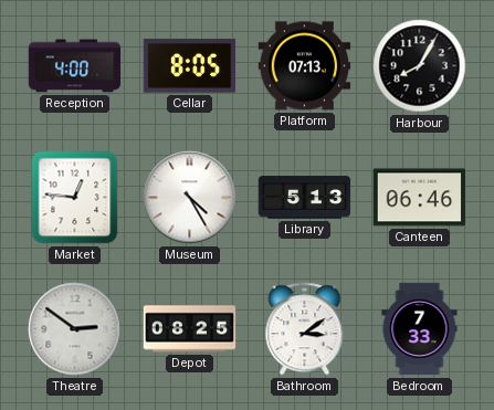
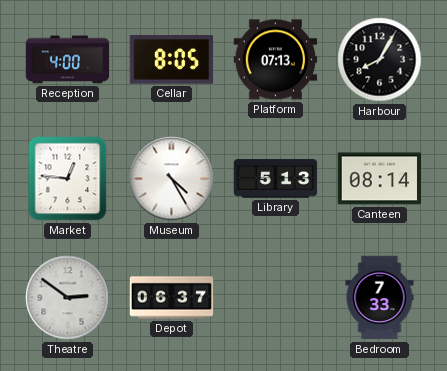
Canteen: 06:46 -> 08:14 (380, 179)
Depot: 08:25 -> 06:37 (172, 298)
Bathroom: 3:09 -> none (305, 329)
